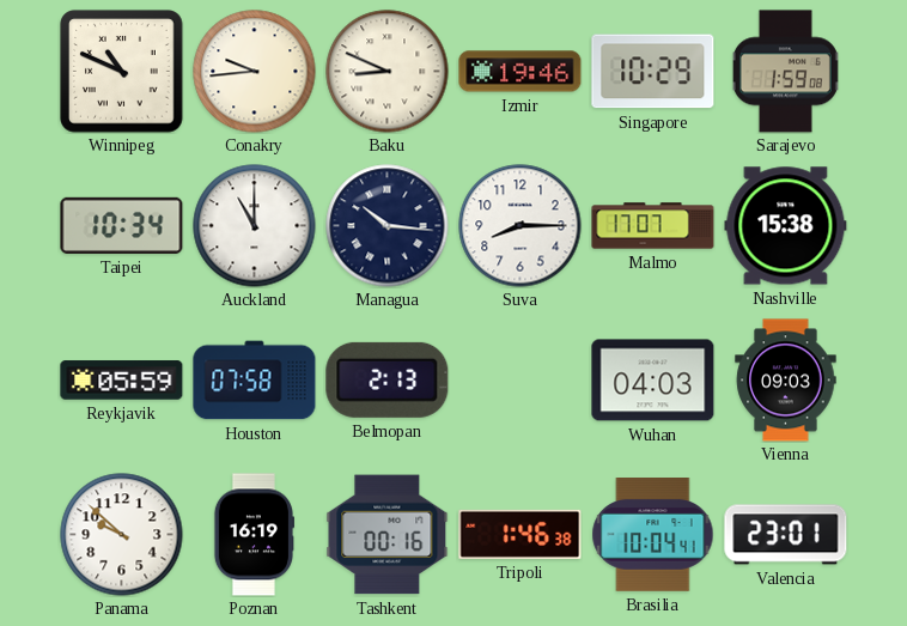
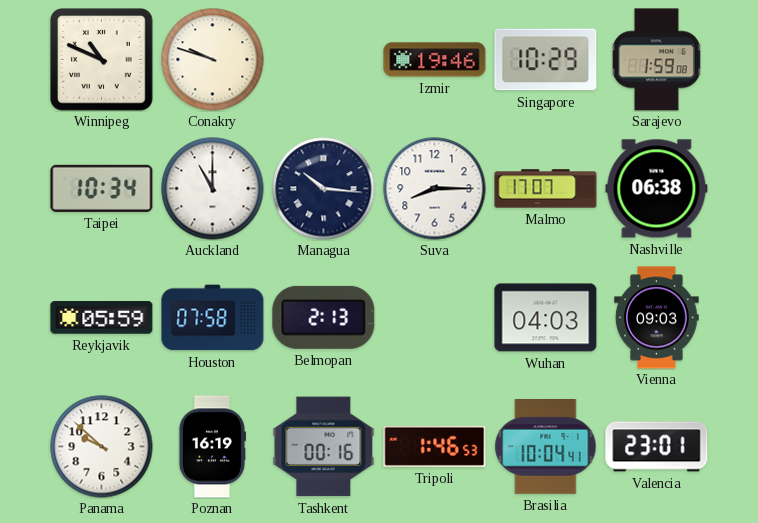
Conakry: 9:44 -> 9:48 (213, 60)
Baku: 8:49 -> none (388, 72)
Nashville: 15:38 -> 06:38 (657, 189)
Tripoli: 1:46:38 -> 1:46:53 (435, 446)
